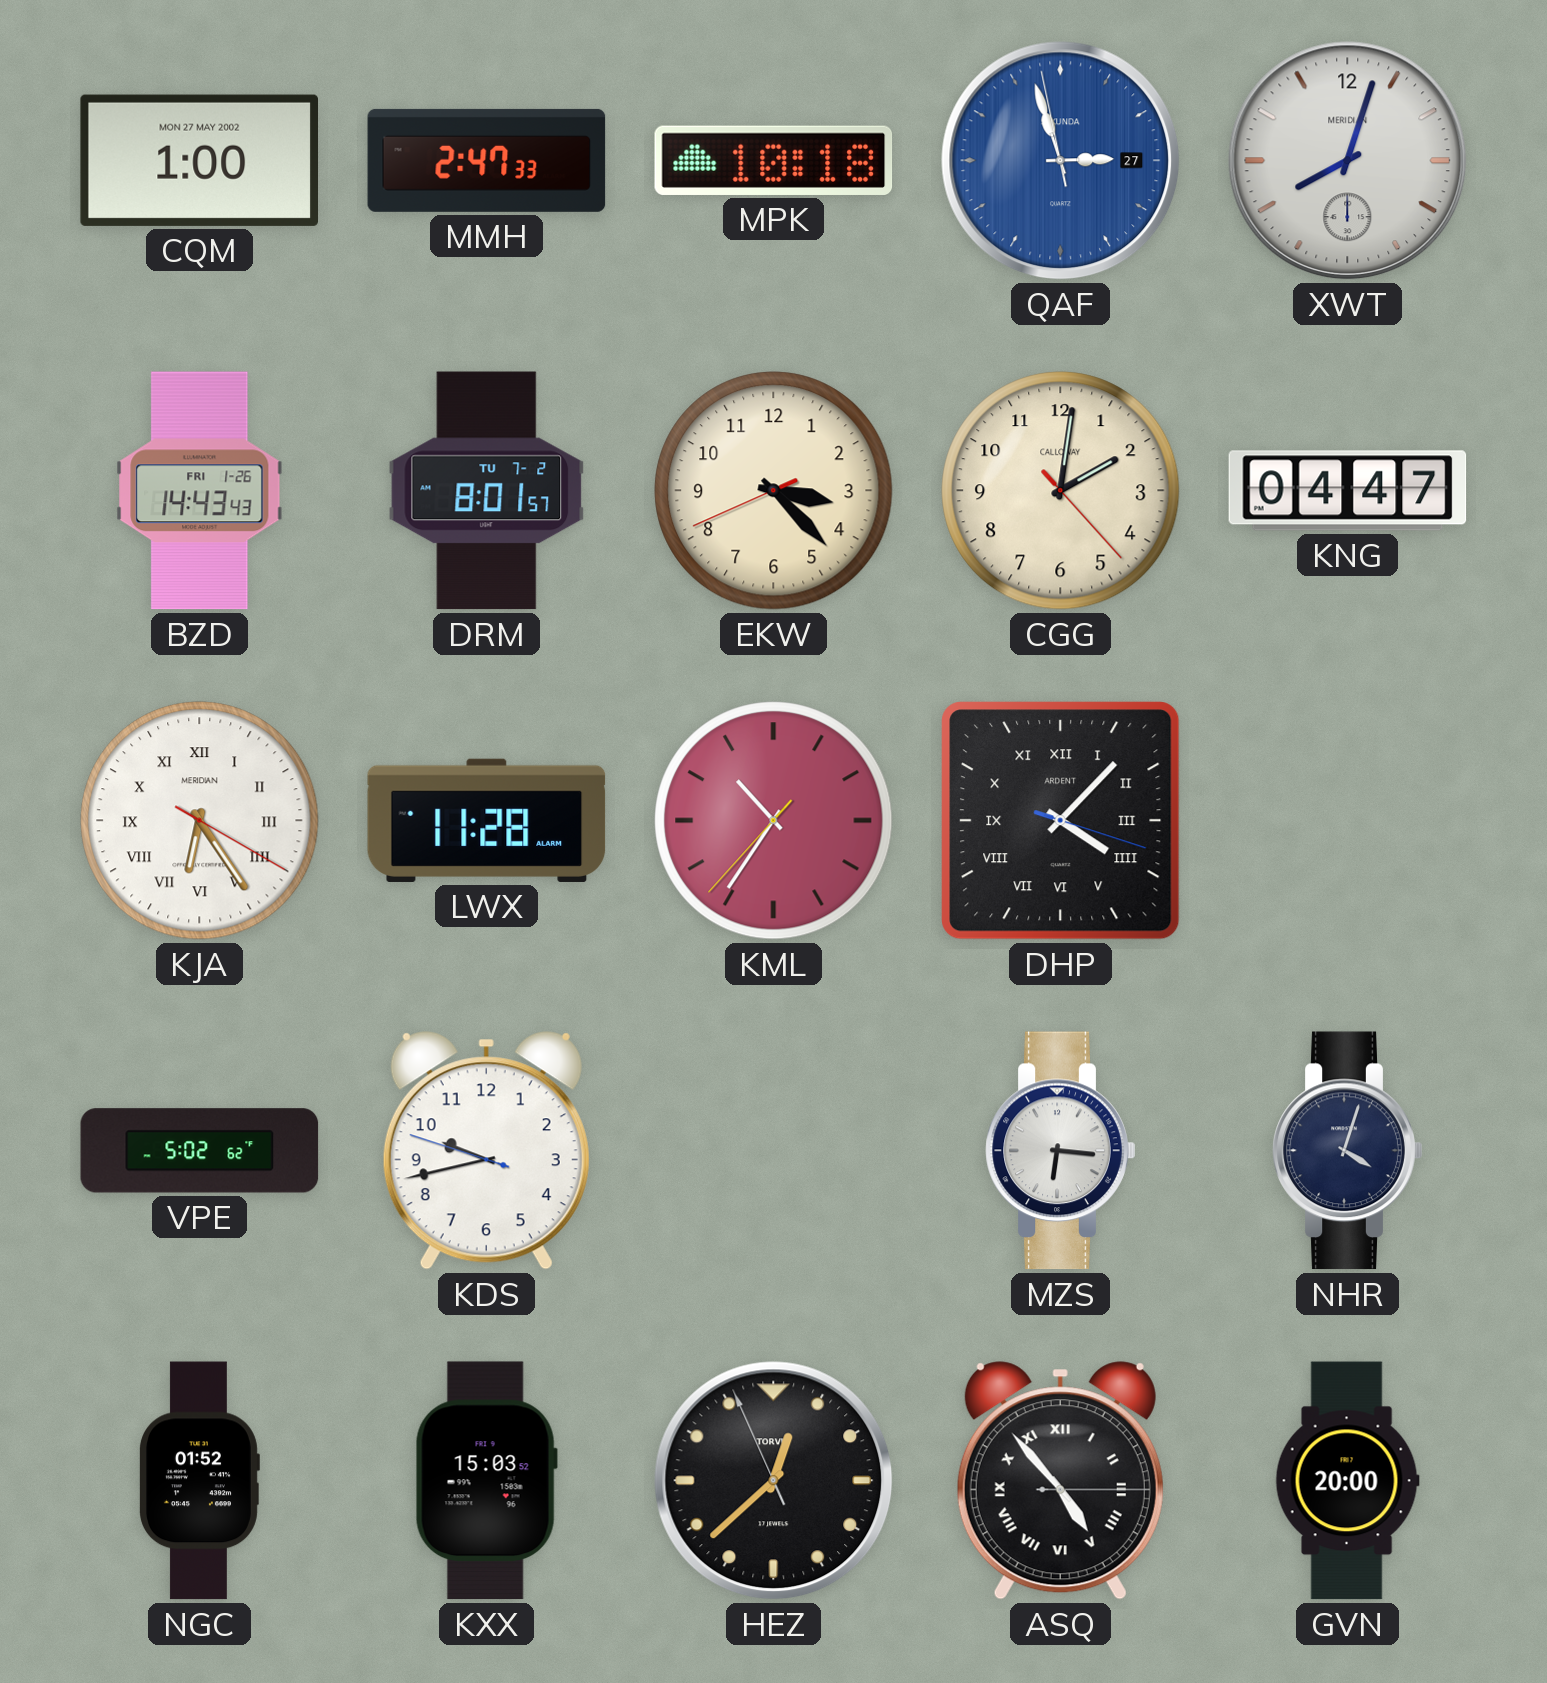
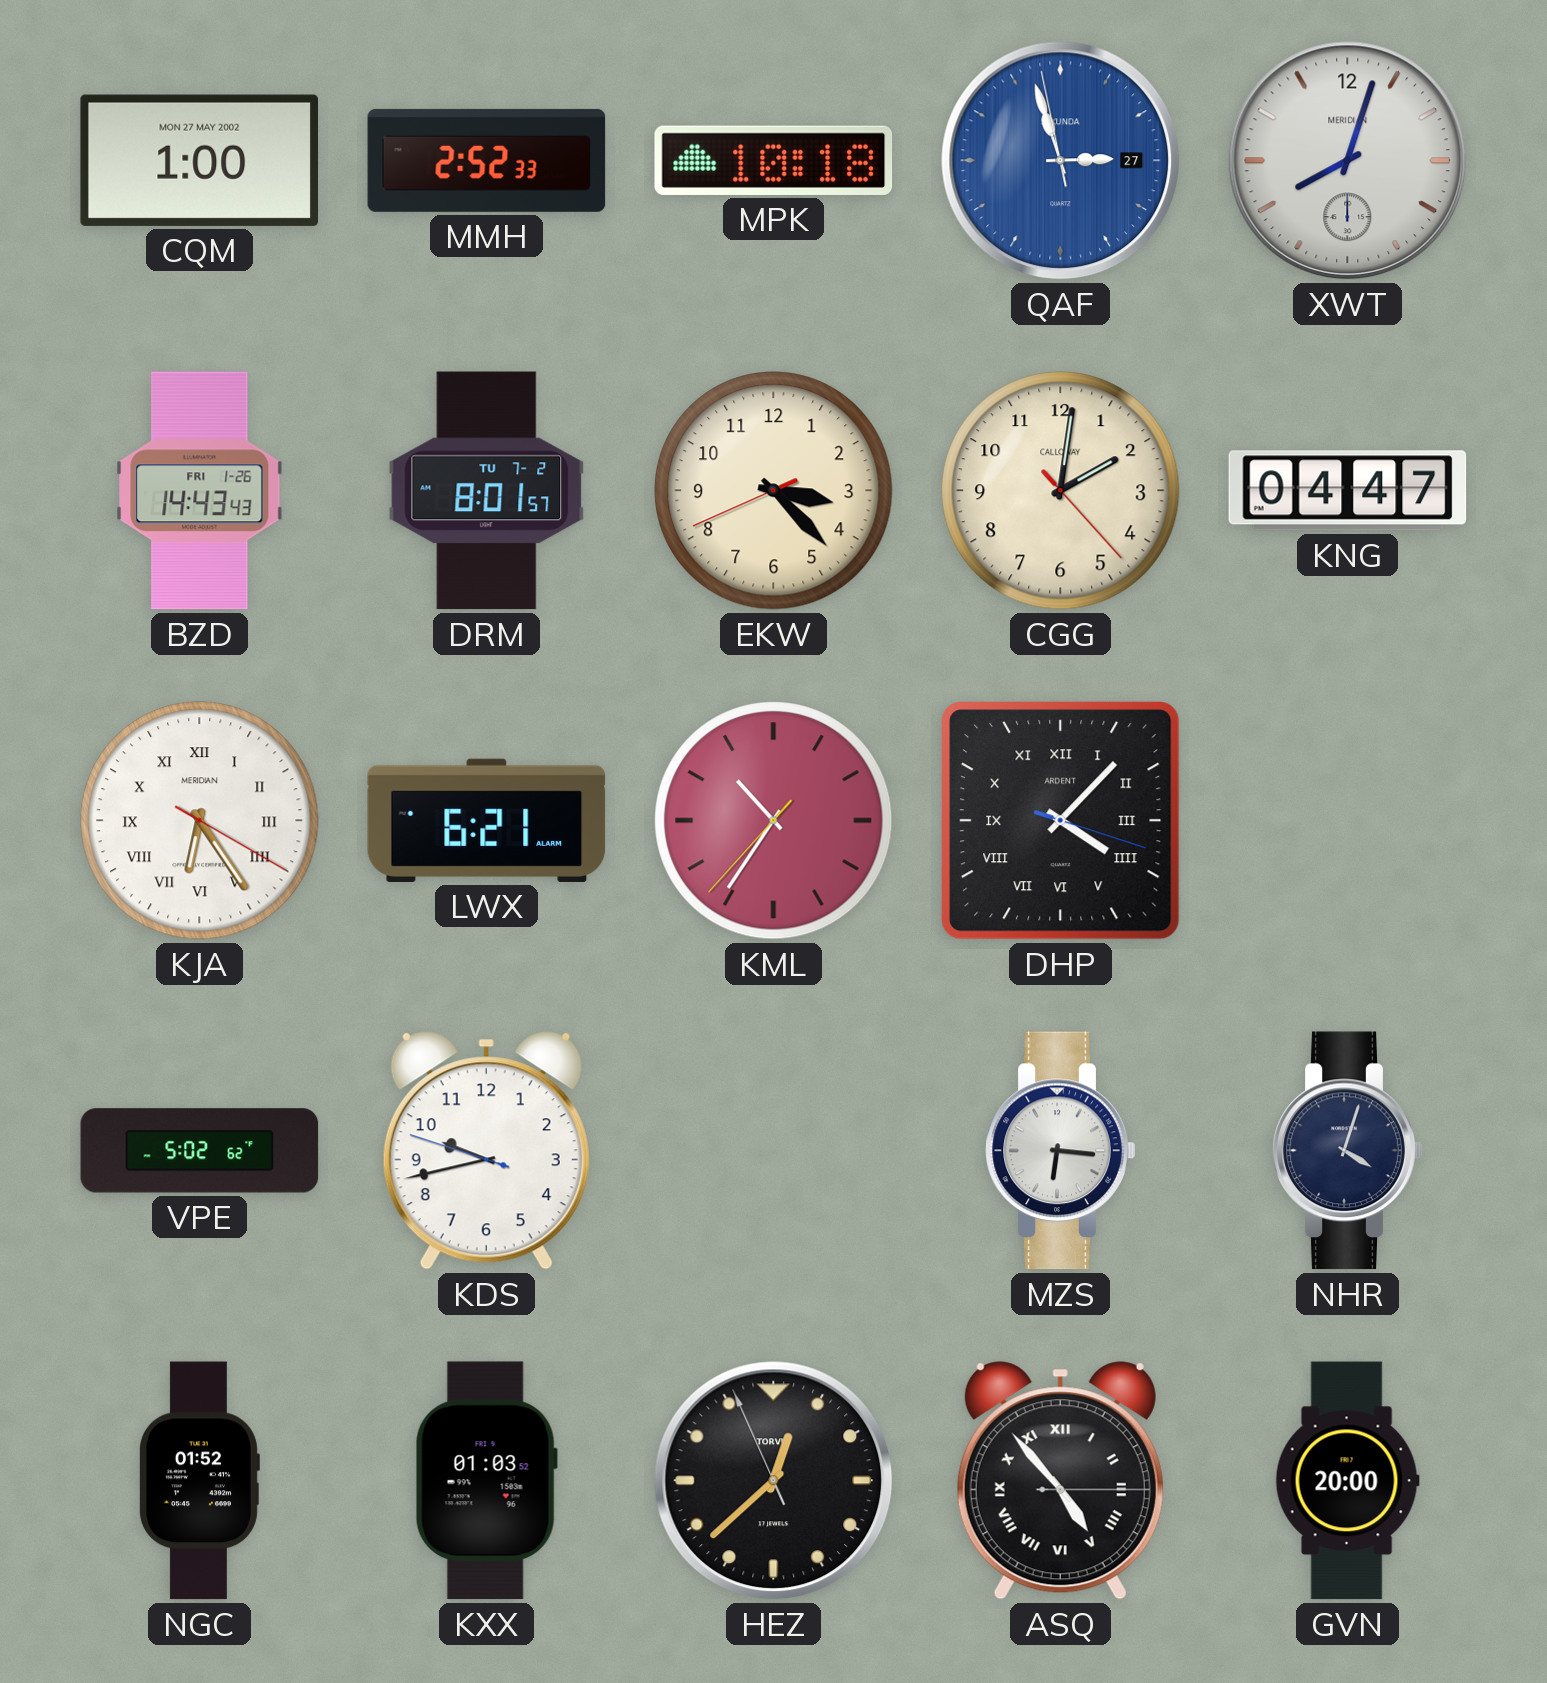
MMH: 2:47 -> 2:52 (487, 160)
LWX: 11:28 -> 6:21 (487, 820)
KXX: 15:03 -> 01:03 (486, 1481)
